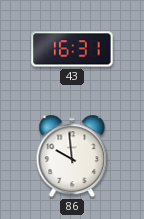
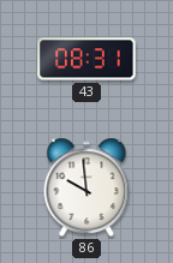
43: 16:31 -> 08:31 (86, 59)
